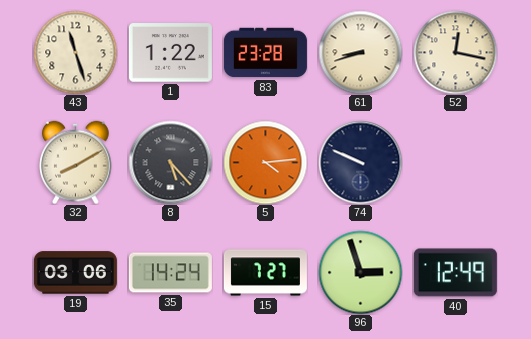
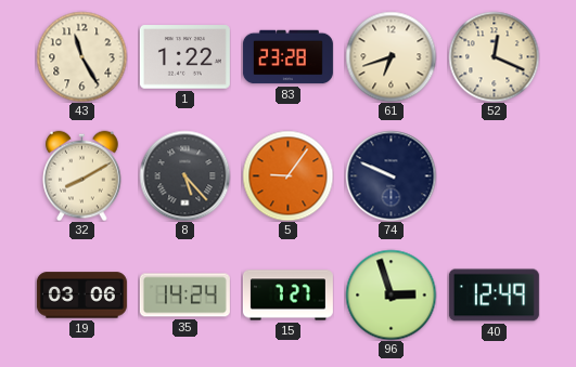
43: 11:27 -> 11:25 (81, 56)
61: 8:42 -> 6:42 (391, 56)
52: 12:17 -> 12:19 (494, 56)
5: 4:14 -> 9:06 (287, 175)
